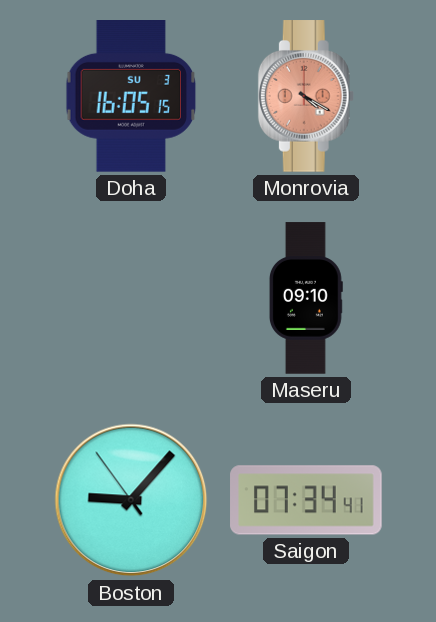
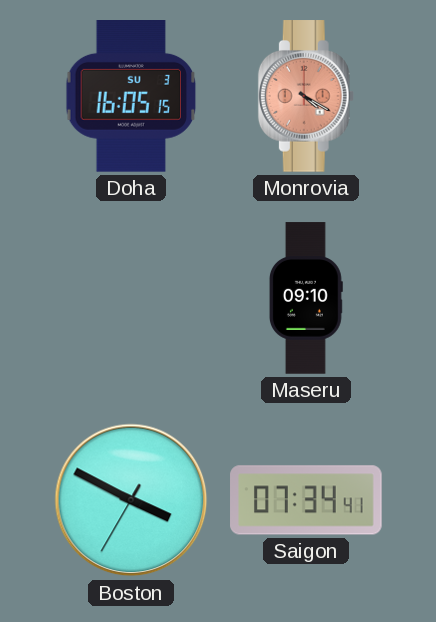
Boston: 9:06 -> 3:49 (131, 500)
